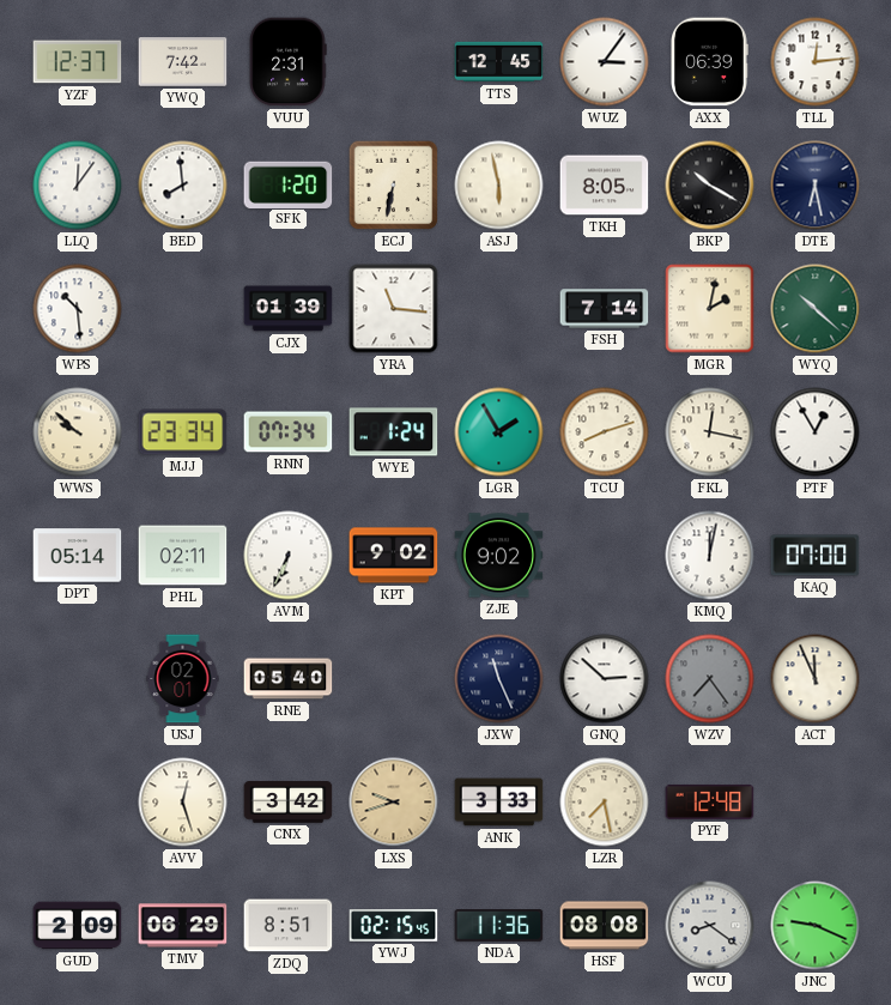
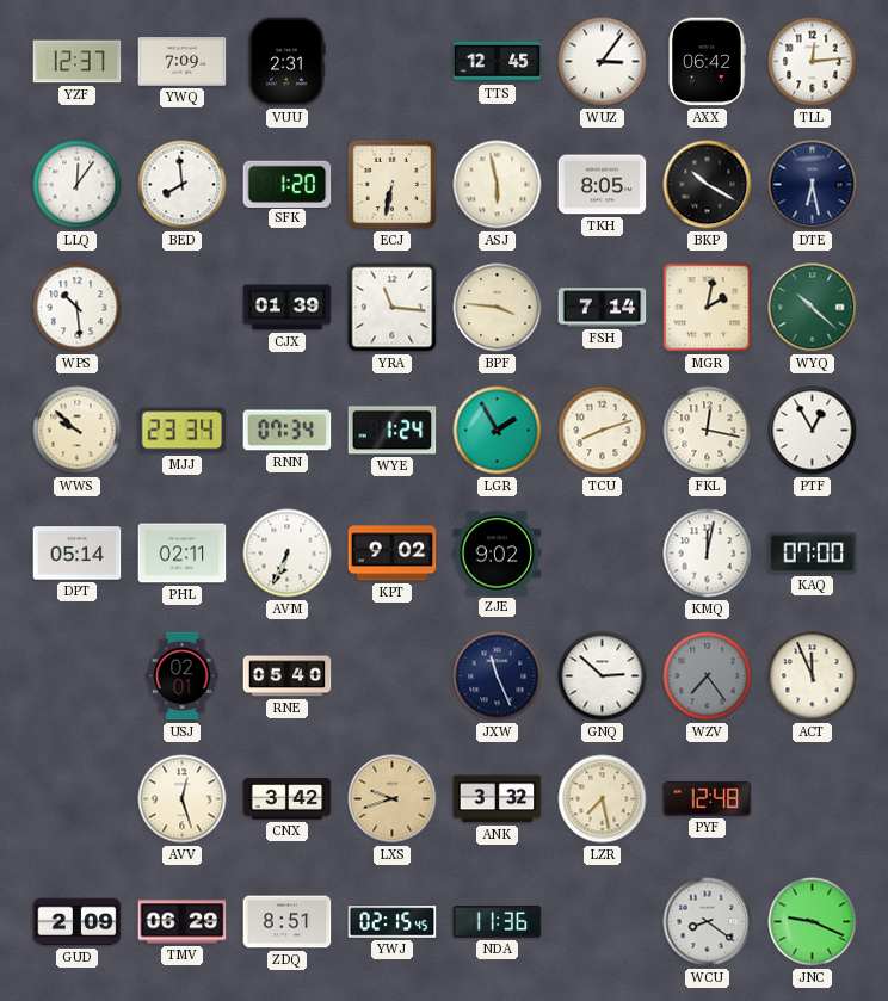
YWQ: 7:42 -> 7:09 (183, 62)
AXX: 06:39 -> 06:42 (707, 62)
BPF: none -> 3:46 (498, 308)
ANK: 3:33 -> 3:32 (498, 799)
HSF: 08:08 -> none (605, 926)
